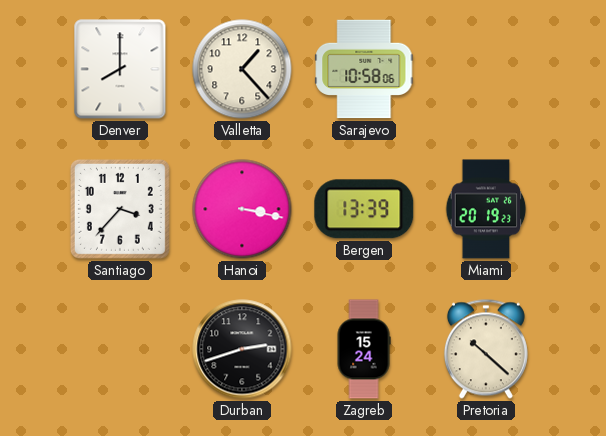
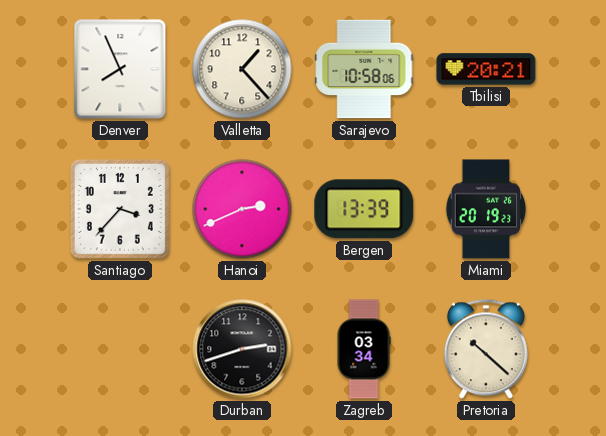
Denver: 8:00 -> 7:56 (120, 69)
Tbilisi: none -> 20:21 (486, 69)
Hanoi: 3:17 -> 2:41 (242, 209)
Zagreb: 15:24 -> 03:34 (364, 349)
